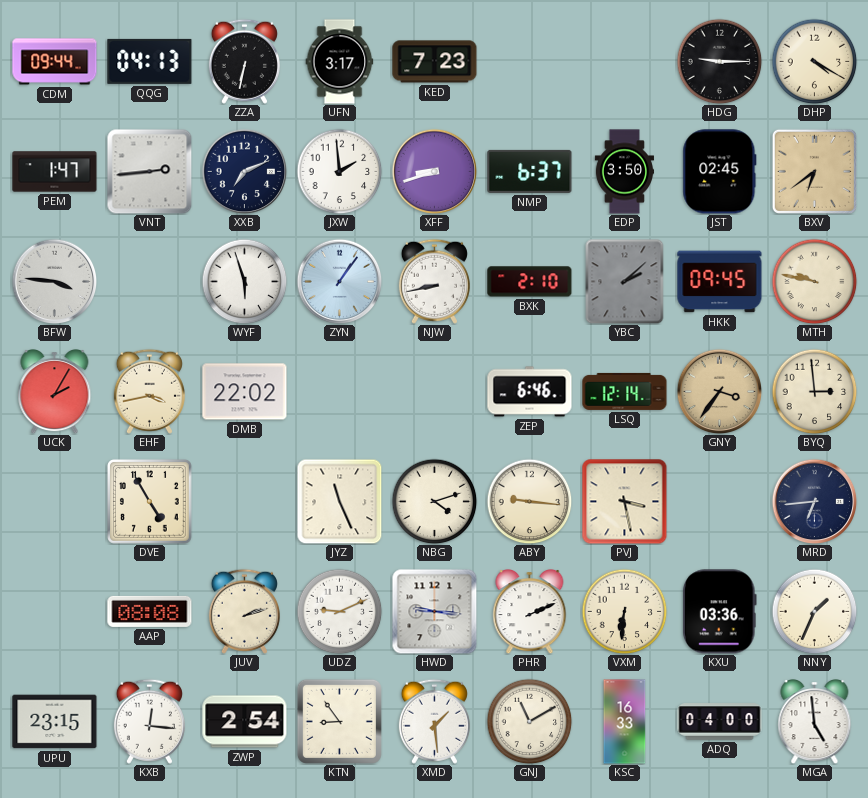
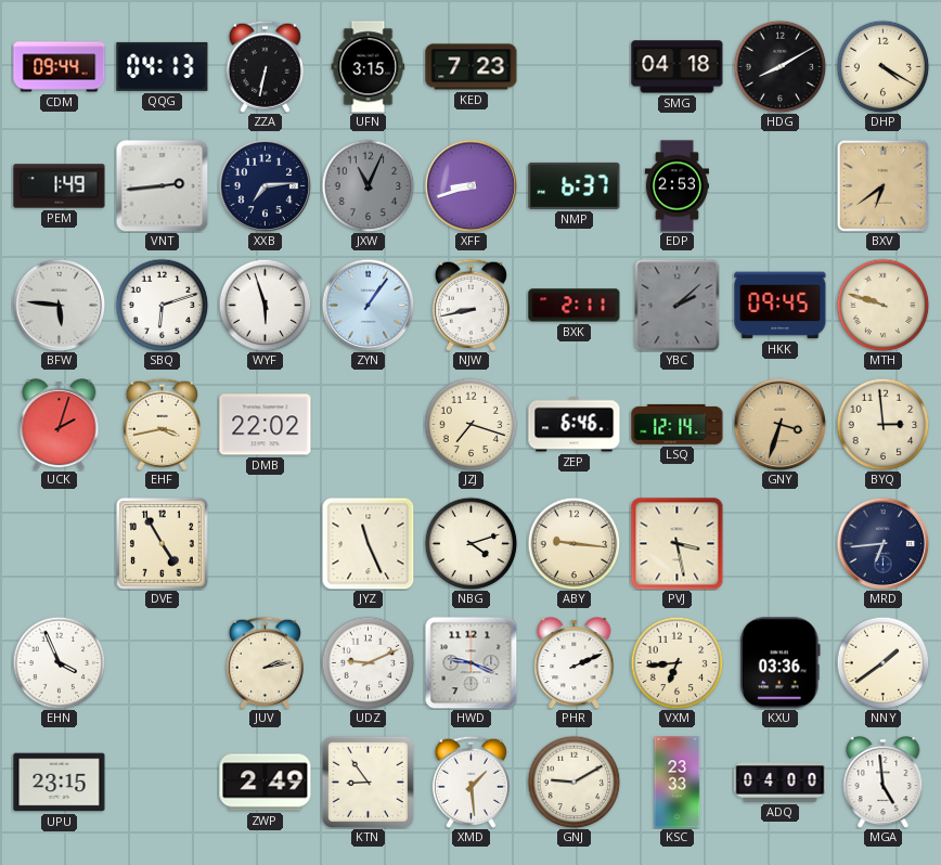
UFN: 3:17 -> 3:15 (369, 67)
SMG: none -> 04:18 (678, 67)
HDG: 9:15 -> 8:10 (779, 66)
PEM: 1:47 -> 1:49 (60, 186)
XXB: 7:11 -> 7:14 (265, 185)
JXW: 1:59 -> 11:04 (368, 185)
JXW dial: white -> grey (368, 185)
EDP: 3:50 -> 2:53 (676, 186)
JST: 02:45 -> none (720, 172)
BFW: 3:46 -> 5:46 (59, 305)
SBQ: none -> 6:12 (162, 305)
BXK: 2:10 -> 2:11 (575, 306)
MTH: 9:47 -> 9:48 (882, 305)
UCK: 2:05 -> 2:03 (60, 425)
JZJ: none -> 7:18 (470, 424)
GNY: 3:36 -> 3:33 (779, 424)
EHN: none -> 3:56 (59, 662)
AAP: 08:08 -> none (150, 611)
JUV: 2:12 -> 2:13 (265, 662)
HWD: 9:16 -> 9:19 (470, 662)
VXM: 6:31 -> 6:44 (676, 662)
NNY: 1:34 -> 1:39 (882, 662)
KXB: 12:16 -> none (149, 721)
ZWP: 2:54 -> 2:49 (266, 783)
GNJ: 11:10 -> 9:10 (573, 782)
KSC: 16:33 -> 23:33 (678, 783)
